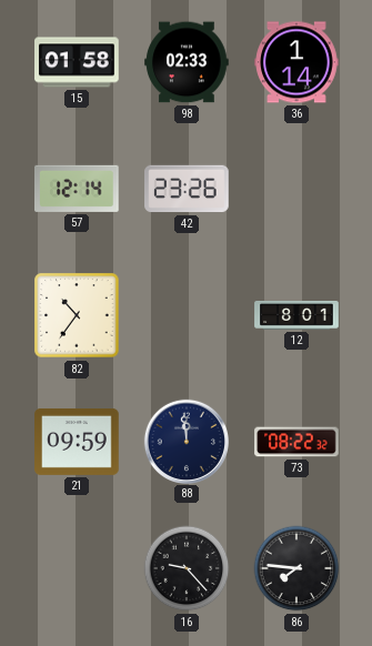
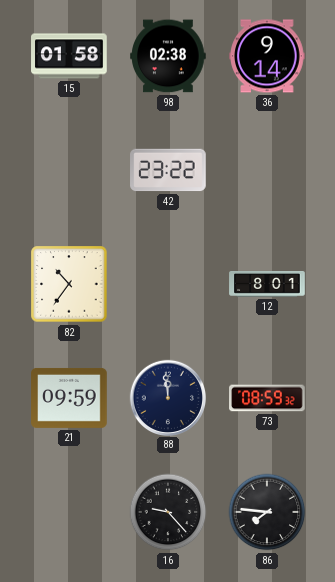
98: 02:33 -> 02:38 (168, 56)
36: 1:14 -> 9:14 (267, 56)
57: 12:14 -> none (78, 189)
42: 23:26 -> 23:22 (168, 170)
73: 08:22 -> 08:59 (267, 398)
